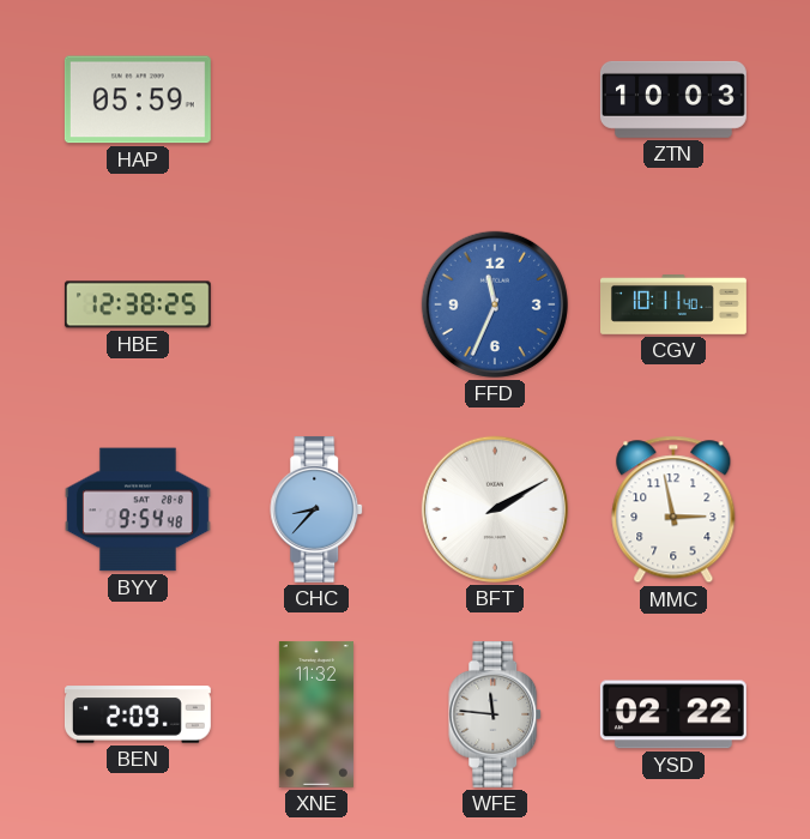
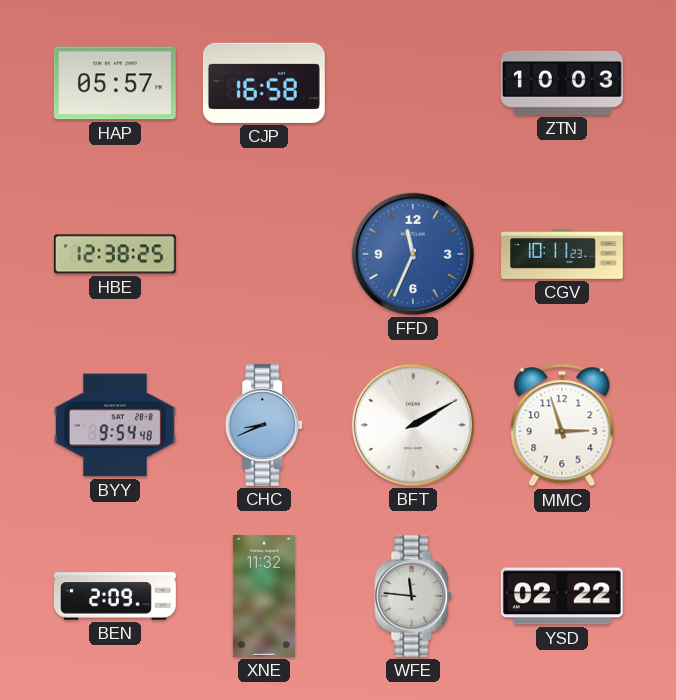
HAP: 05:59 -> 05:57 (115, 83)
CJP: none -> 16:58 (264, 83)
CGV: 10:11:40 -> 10:11:23 (563, 255)
CHC: 8:37 -> 8:41 (265, 425)
MMC: 2:58 -> 2:57 (562, 425)
